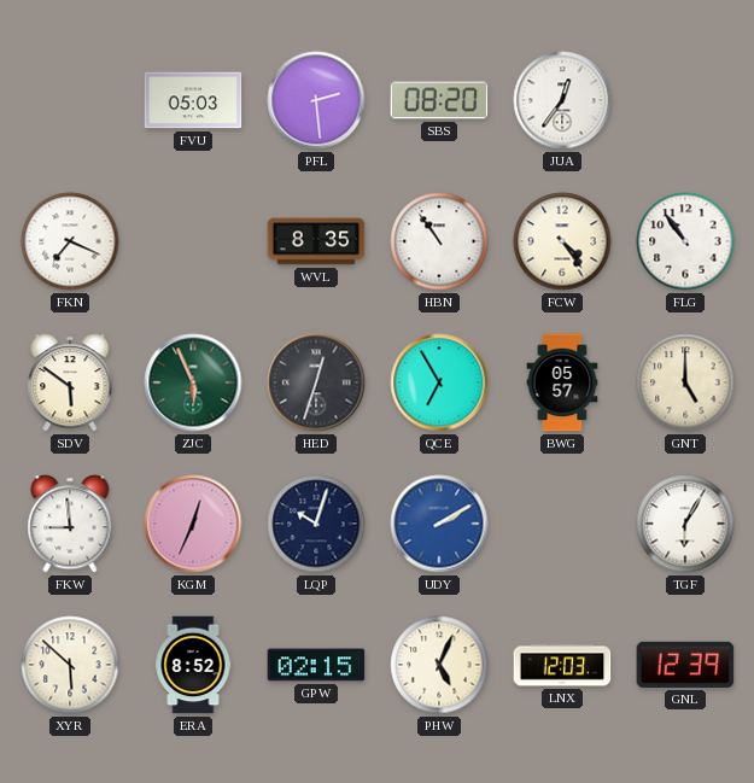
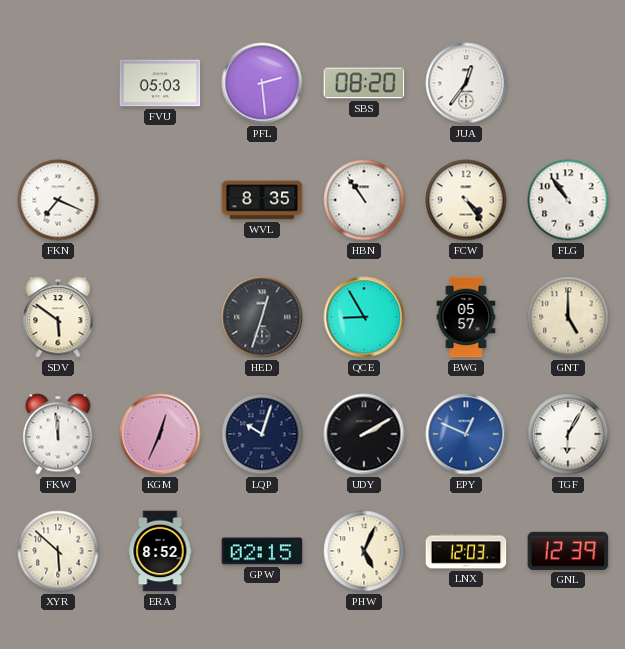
ZJC: 5:56 -> none (193, 382)
QCE: 6:55 -> 8:55 (364, 317)
FKW: 8:59 -> 11:59 (58, 434)
UDY dial: blue -> black (364, 434)
EPY: none -> 12:49 (466, 434)
